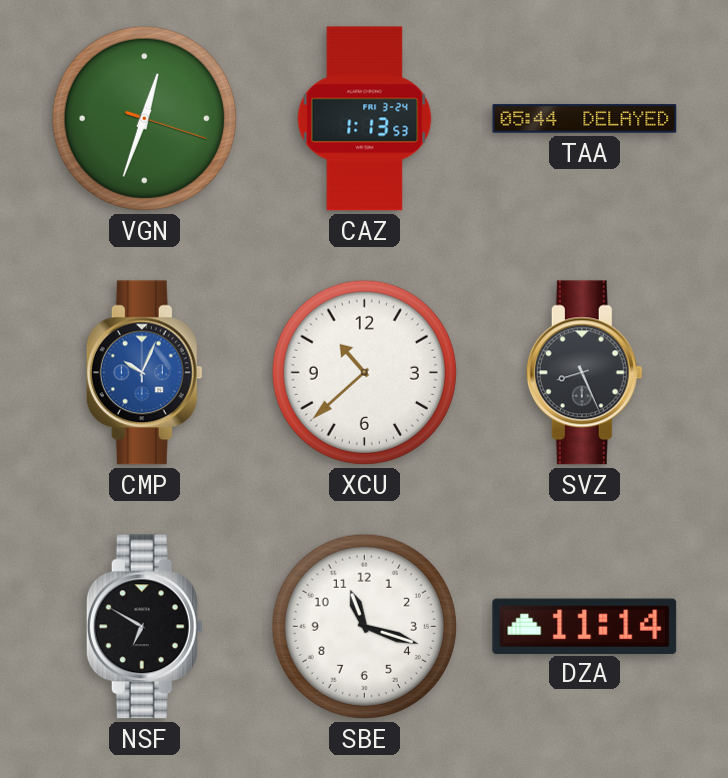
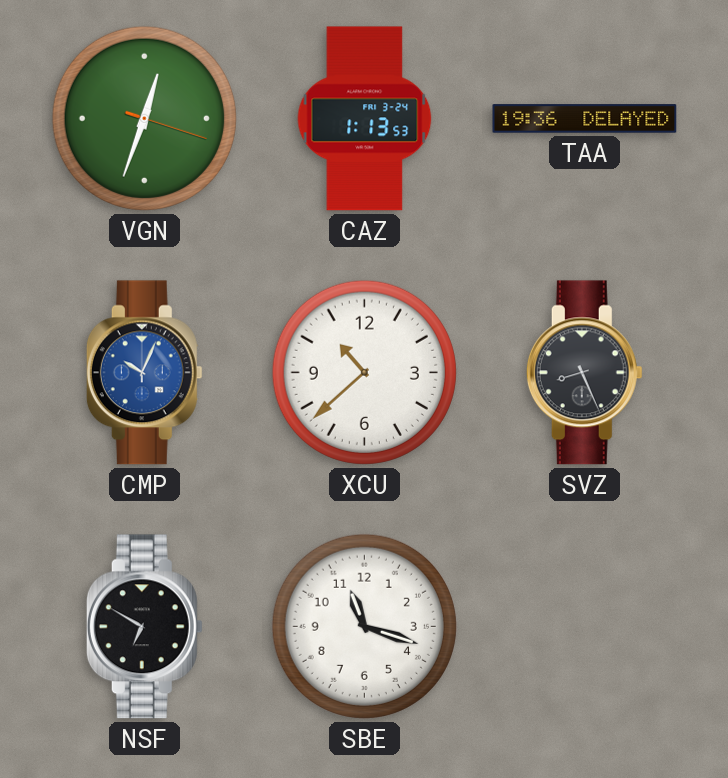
TAA: 05:44 -> 19:36 (585, 119)
DZA: 11:14 -> none (585, 626)
